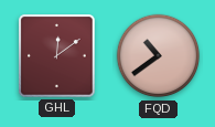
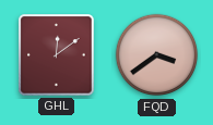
FQD: 10:39 -> 3:39 (157, 55)
